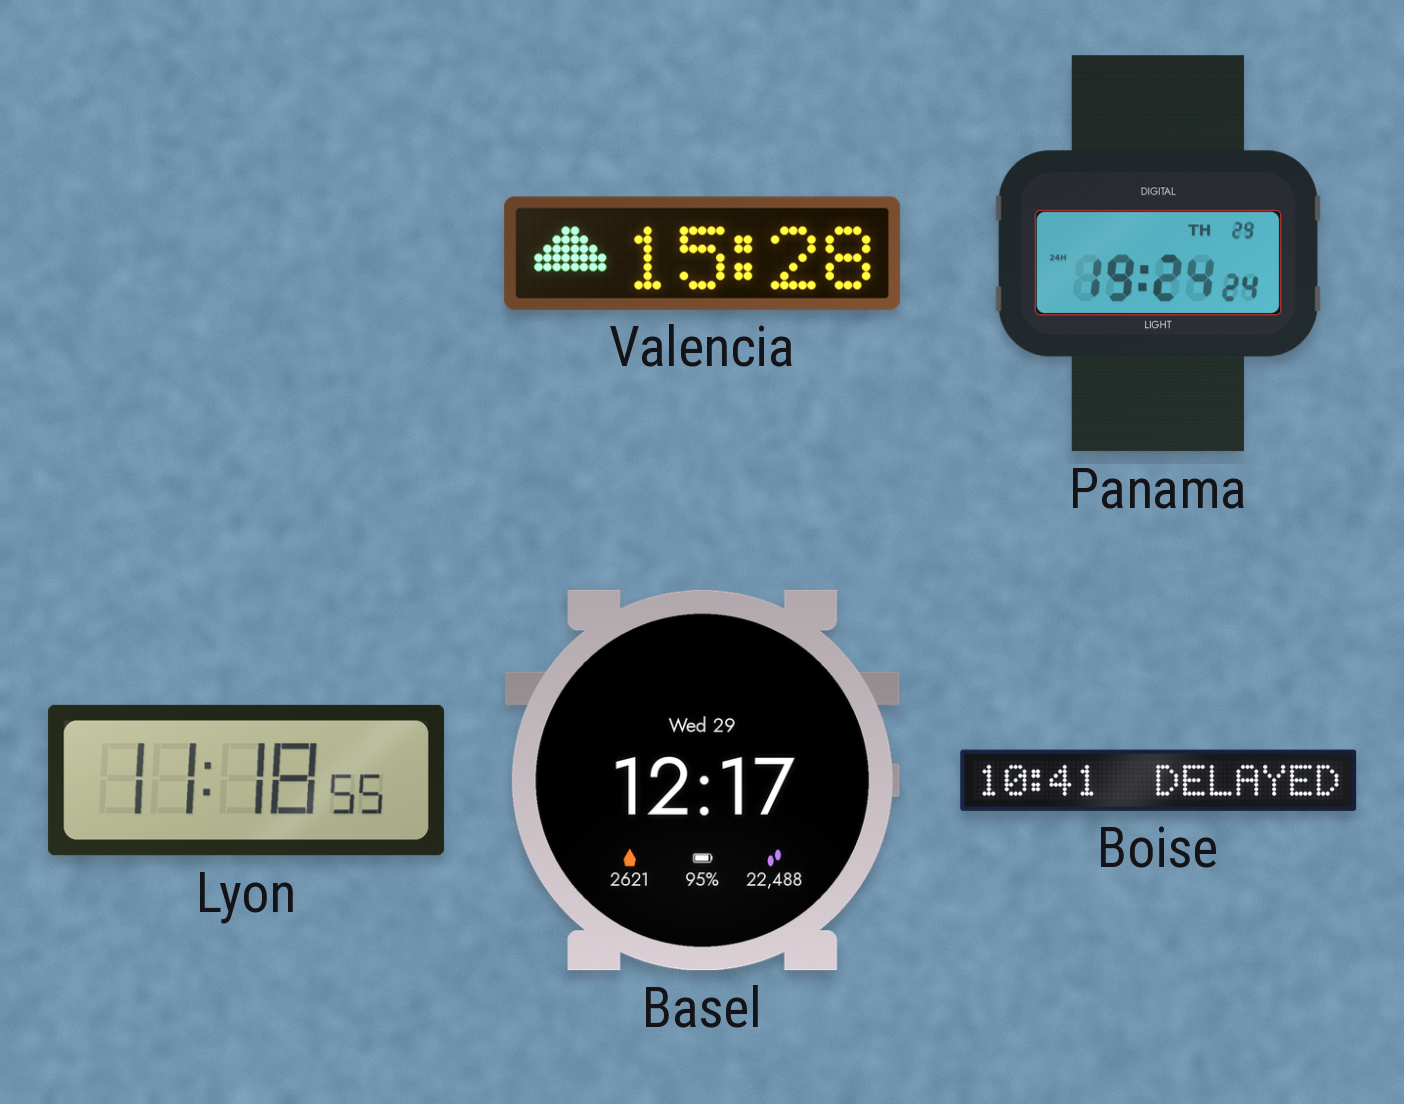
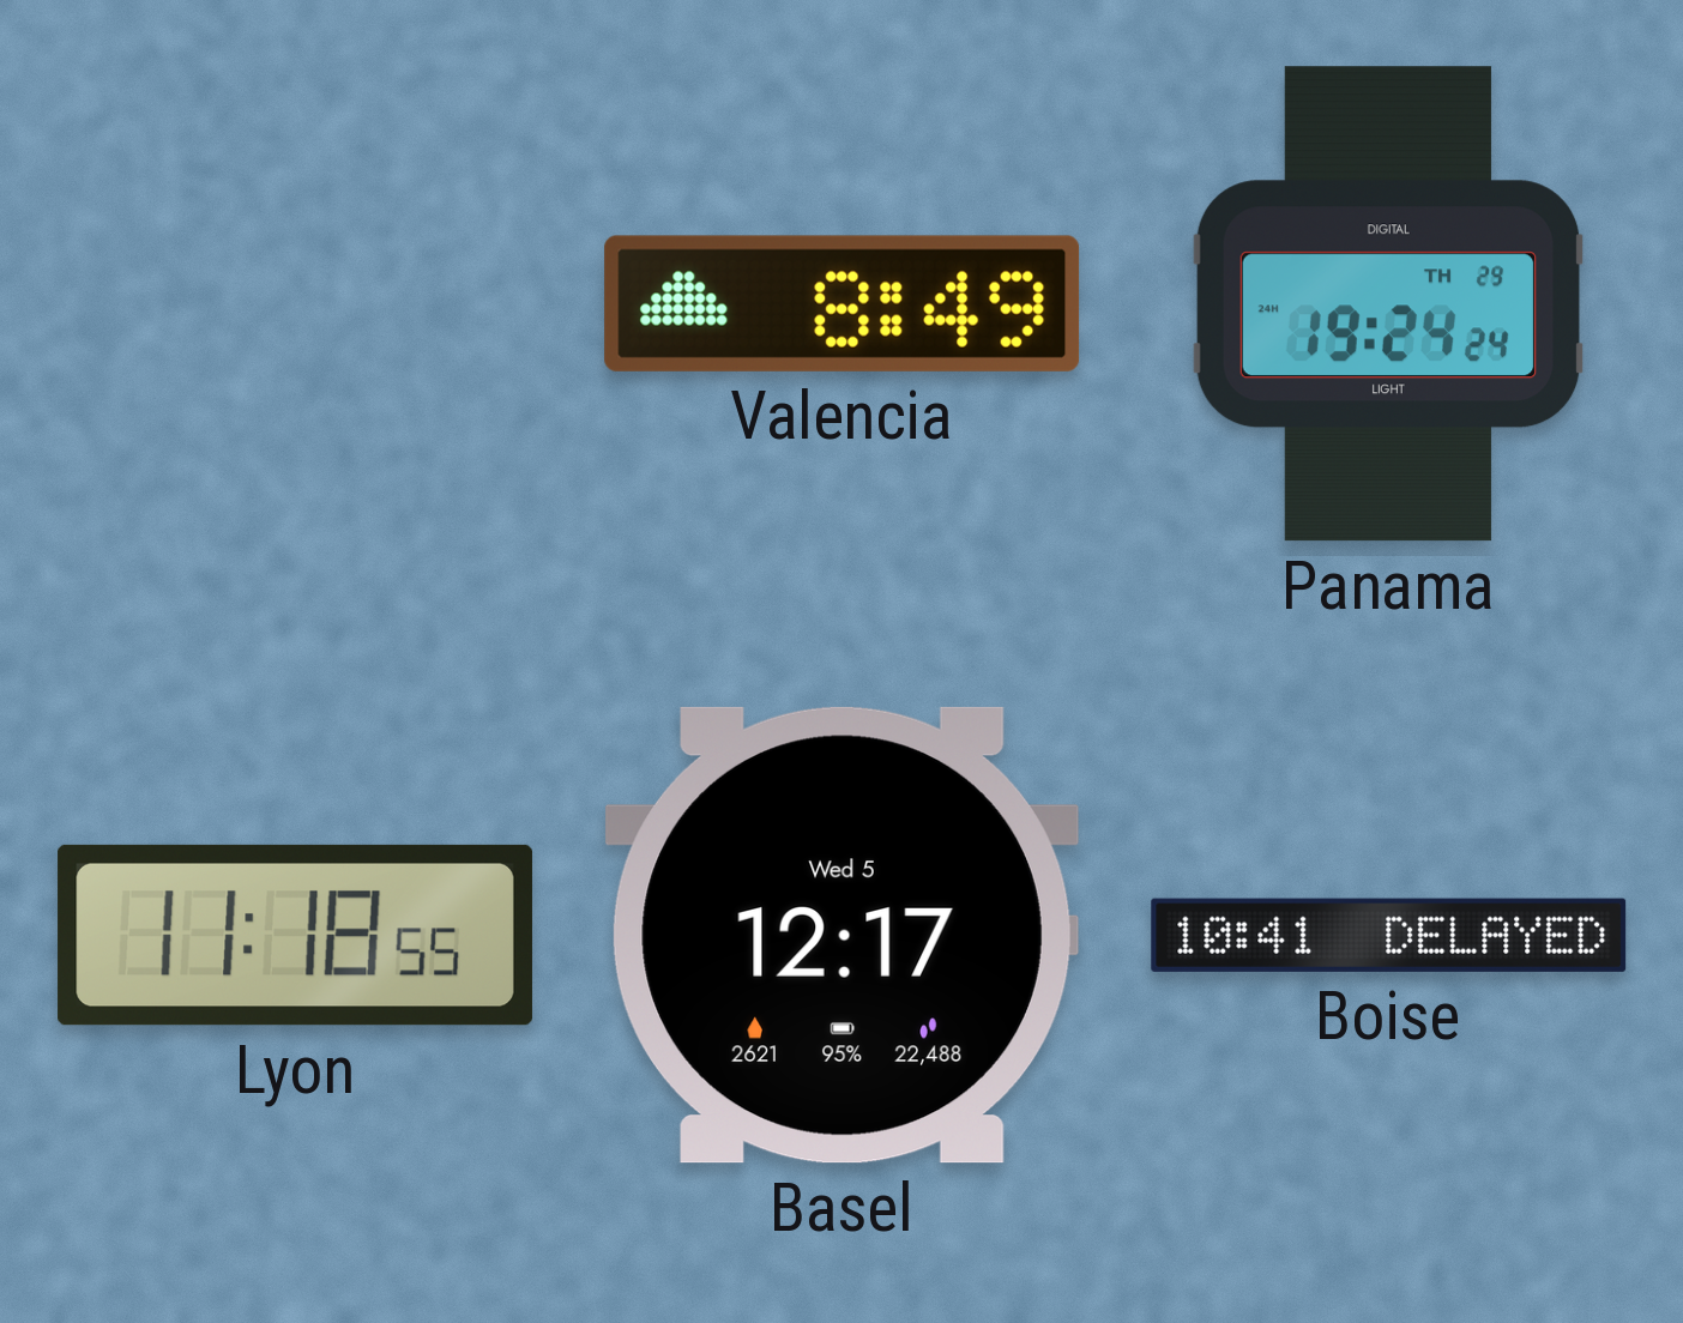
Valencia: 15:28 -> 8:49 (843, 303)
Basel date: Wed 29 -> Wed 5 (841, 935)
